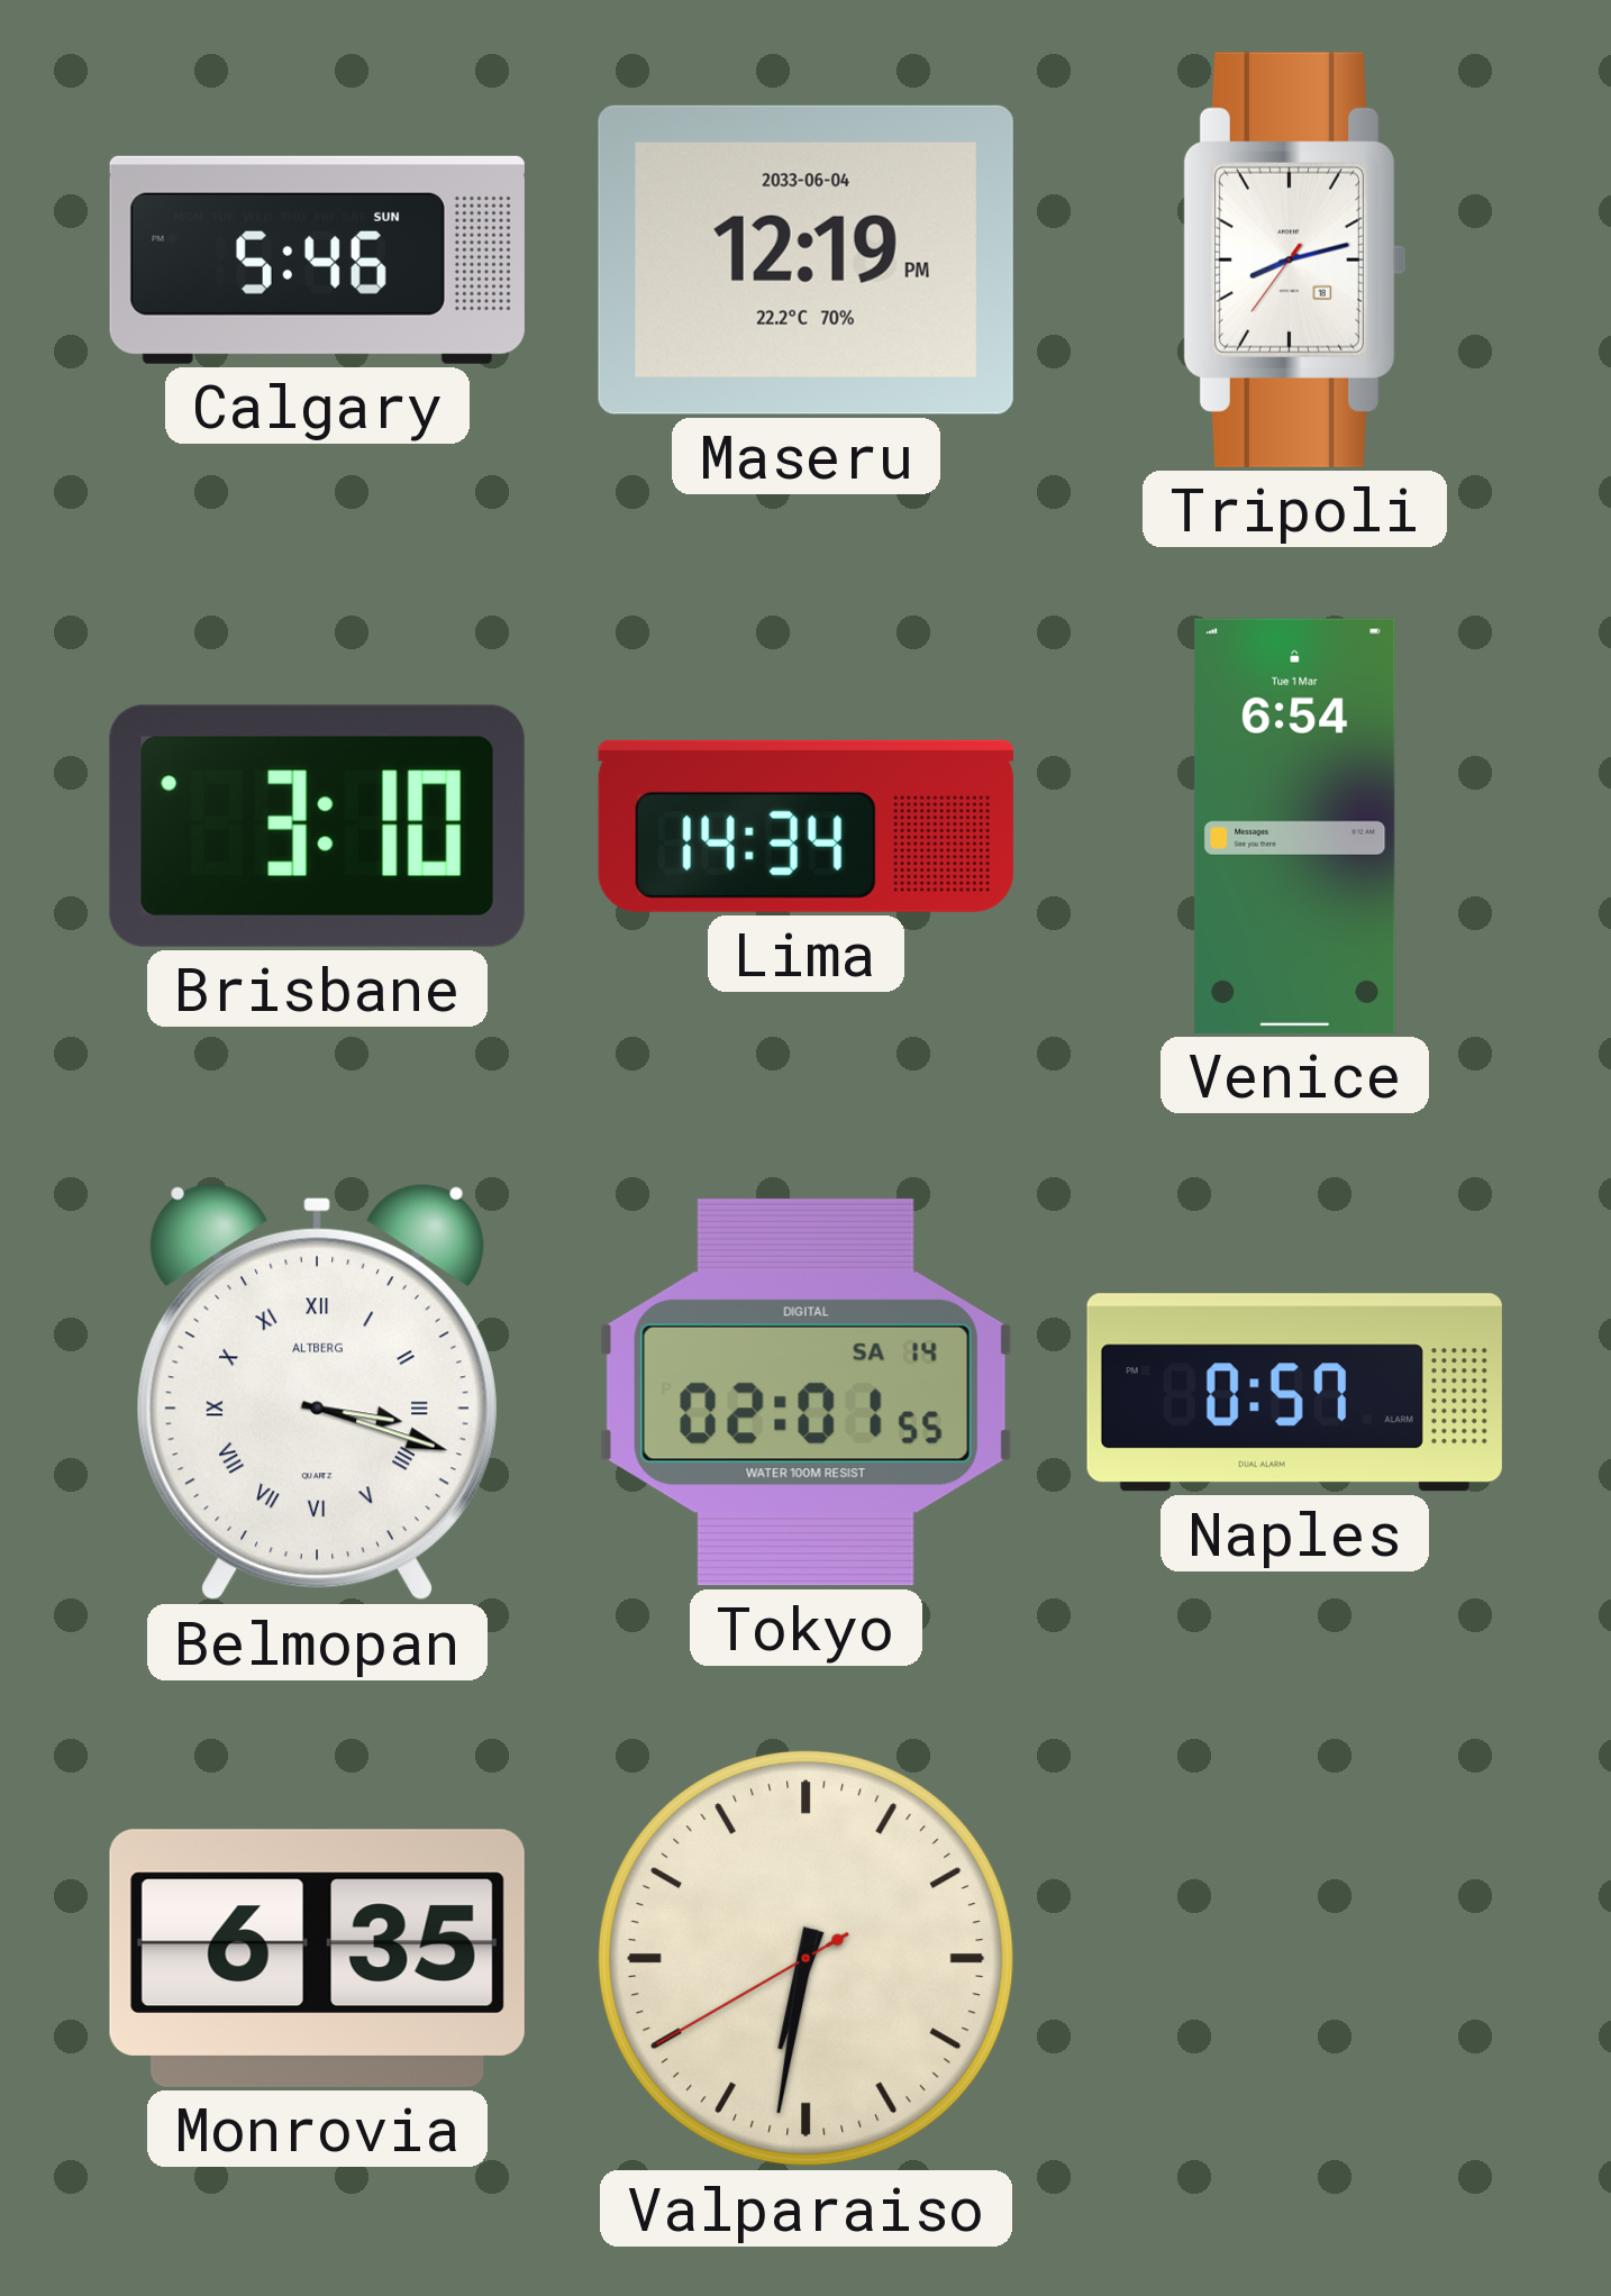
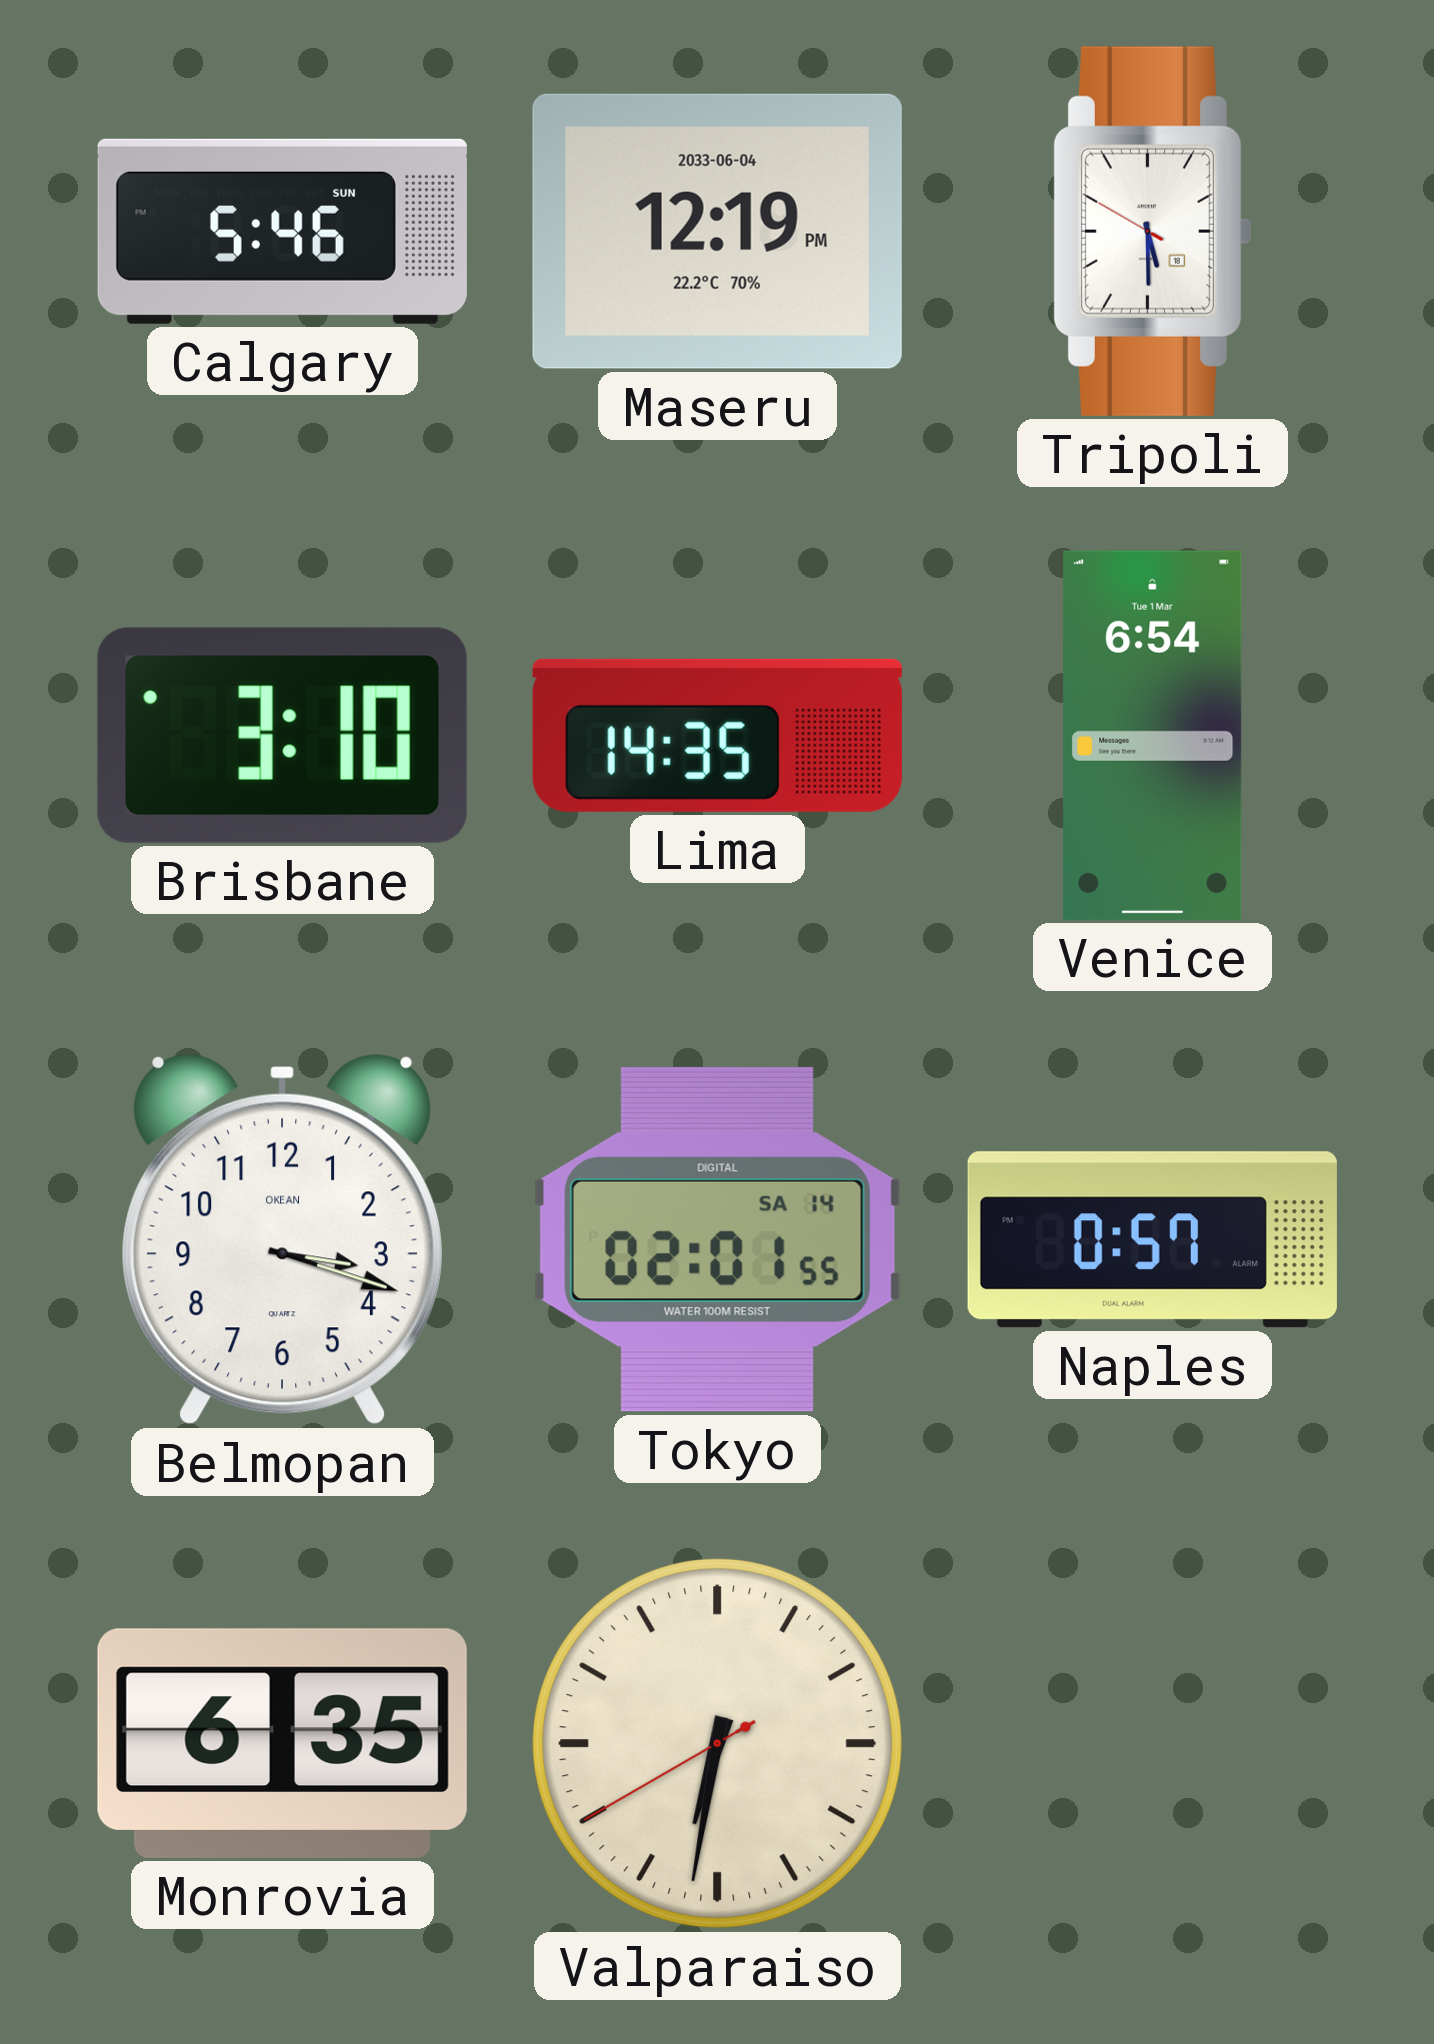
Tripoli: 8:12 -> 5:29 (1152, 231)
Lima: 14:34 -> 14:35 (717, 735)
Belmopan numerals: Roman -> Arabic (282, 1239)
Belmopan brand: ALTBERG -> OKEAN (282, 1239)
